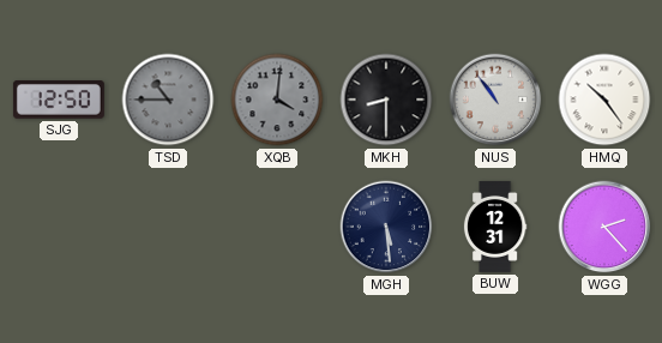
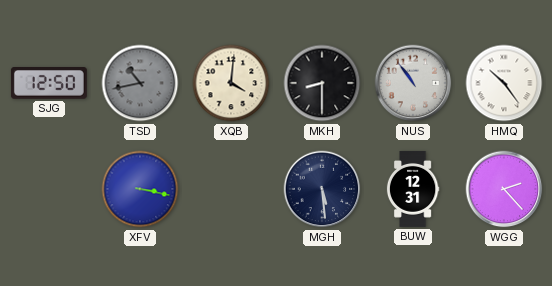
TSD: 10:45 -> 10:43 (140, 83)
XQB dial: grey -> cream (231, 83)
XFV: none -> 3:17 (140, 189)
